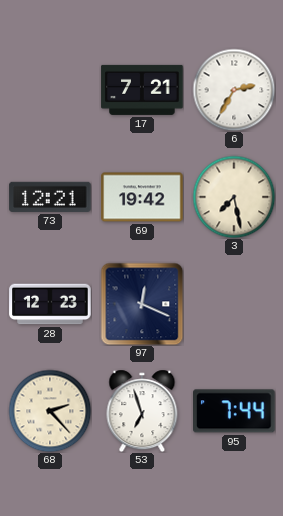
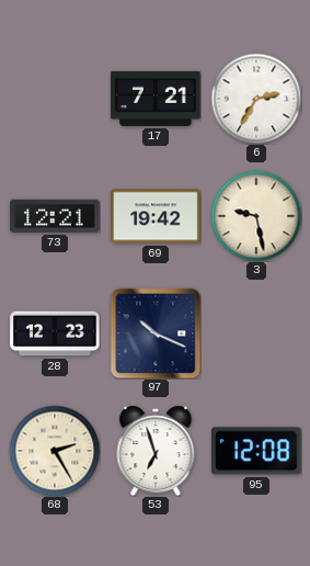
3: 7:28 -> 9:28 (256, 216)
97: 12:19 -> 10:19 (156, 333)
68: 2:23 -> 2:25 (55, 451)
95: 7:44 -> 12:08 (256, 451)
